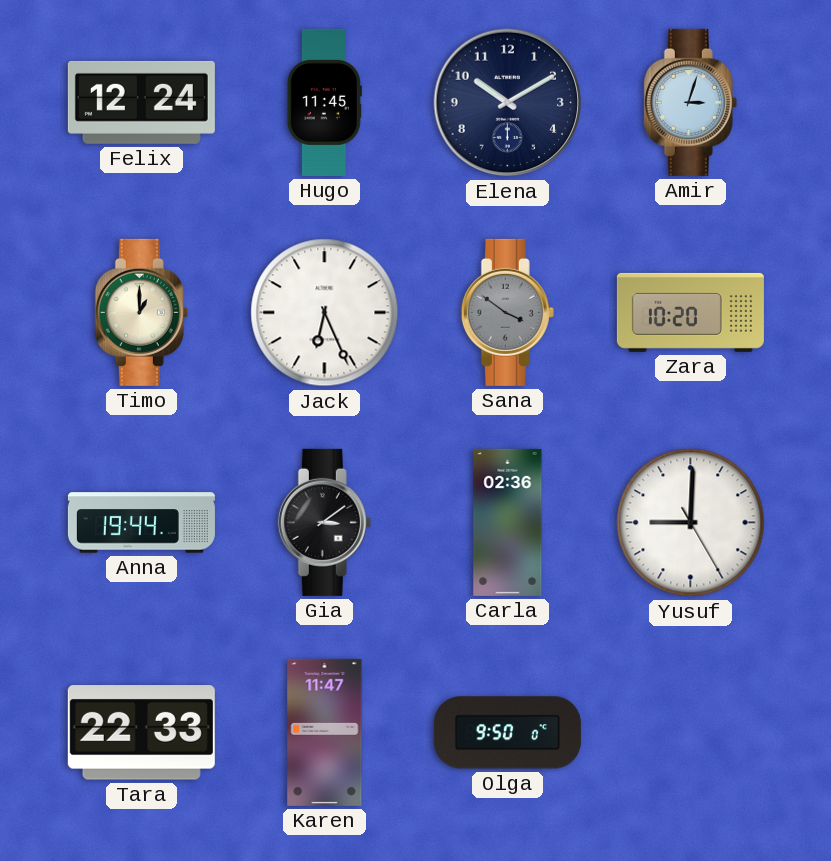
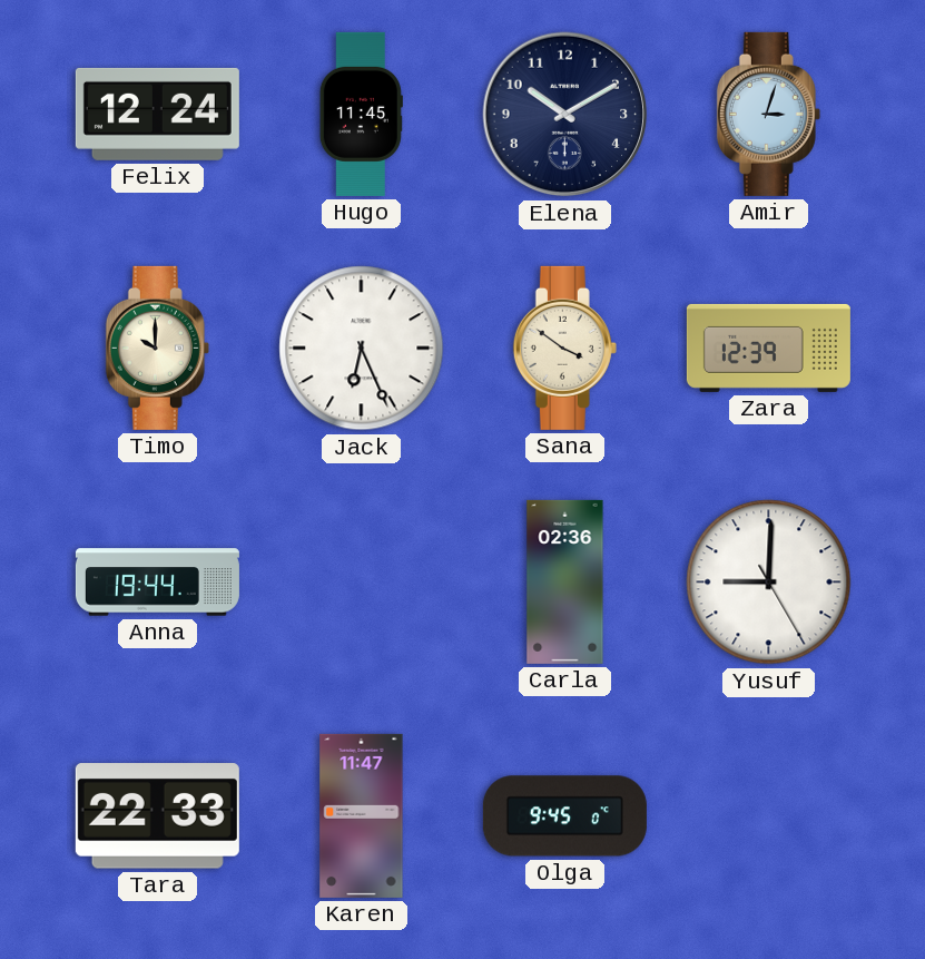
Timo: 1:00 -> 10:00 (157, 348)
Sana dial: grey -> cream (564, 348)
Zara: 10:20 -> 12:39 (768, 348)
Gia: 3:09 -> none (324, 522)
Olga: 9:50 -> 9:45 (564, 816)
